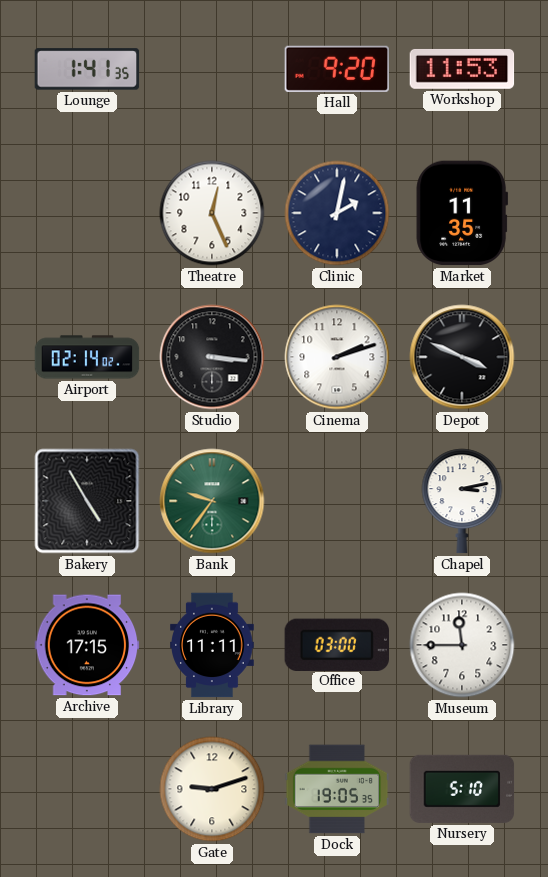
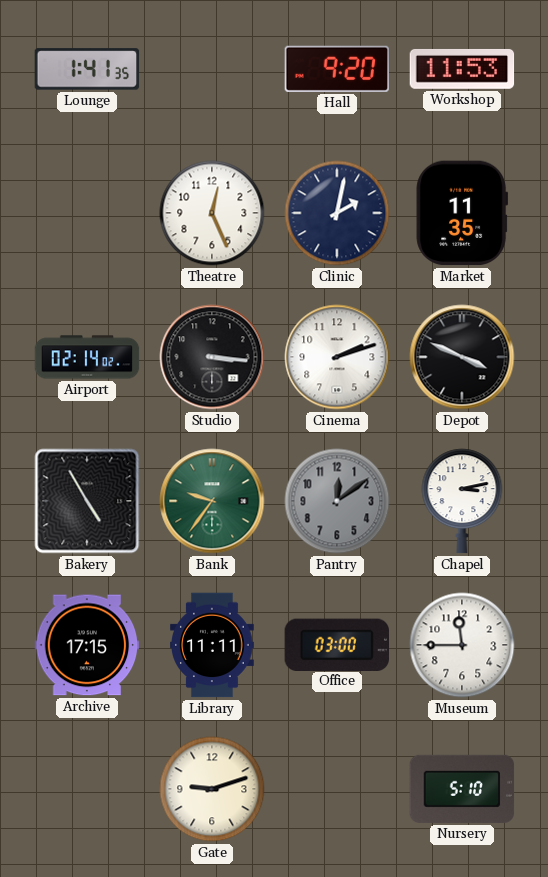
Pantry: none -> 12:09 (337, 501)
Dock: 19:05 -> none (337, 789)
